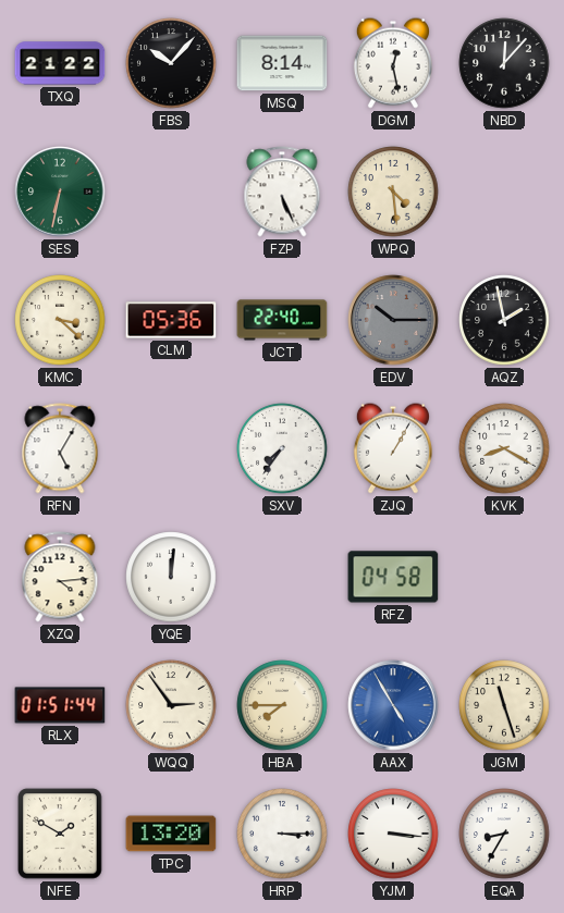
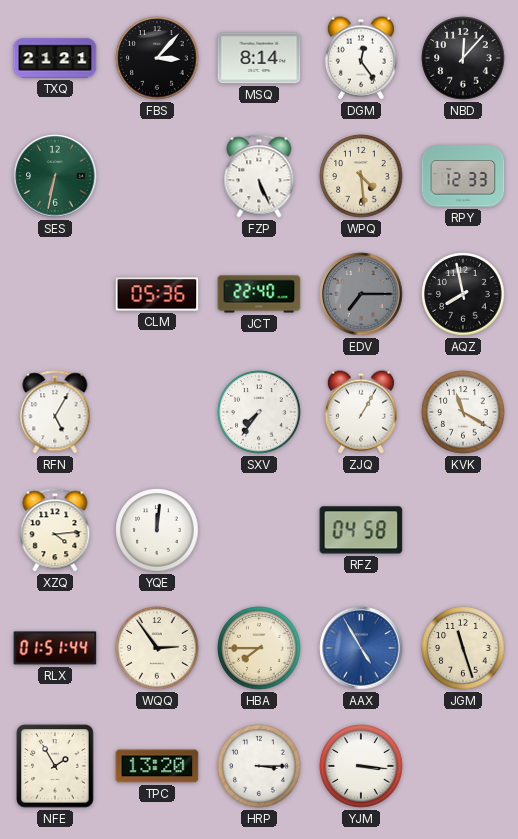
TXQ: 21:22 -> 21:21 (55, 58)
FBS: 10:07 -> 3:07 (157, 58)
DGM: 12:28 -> 12:24 (361, 58)
RPY: none -> 12:33 (463, 176)
KMC: 3:22 -> none (60, 320)
EDV: 10:15 -> 7:15 (361, 294)
AQZ: 1:58 -> 7:58 (463, 294)
KVK: 8:20 -> 11:20 (463, 412)
NFE: 1:50 -> 1:55 (55, 766)
EQA: 8:35 -> none (504, 834)
